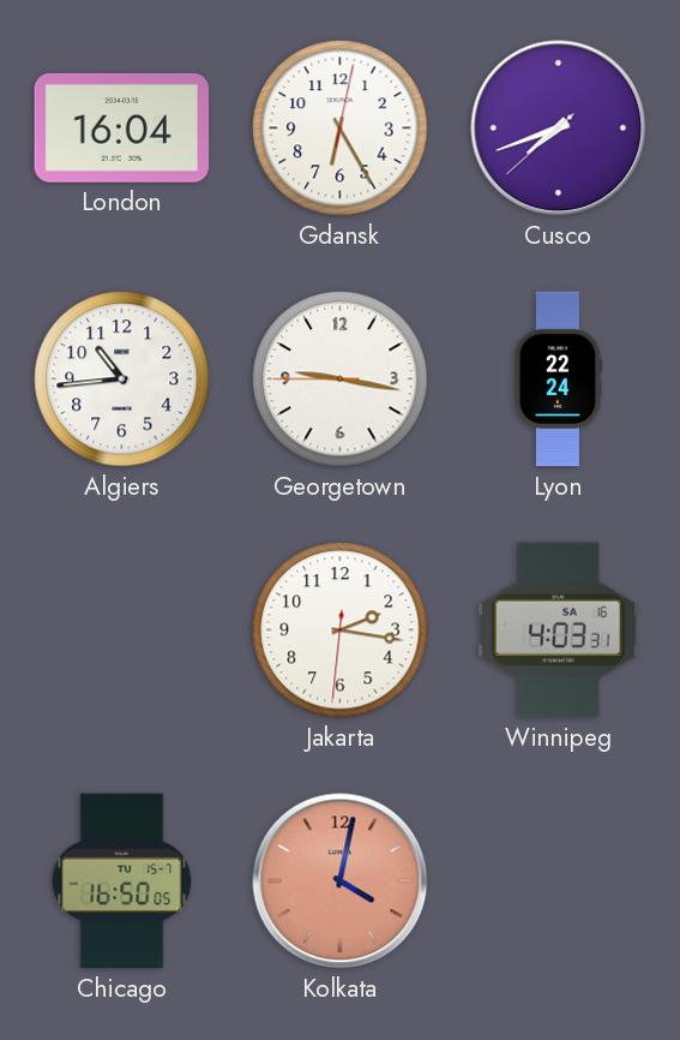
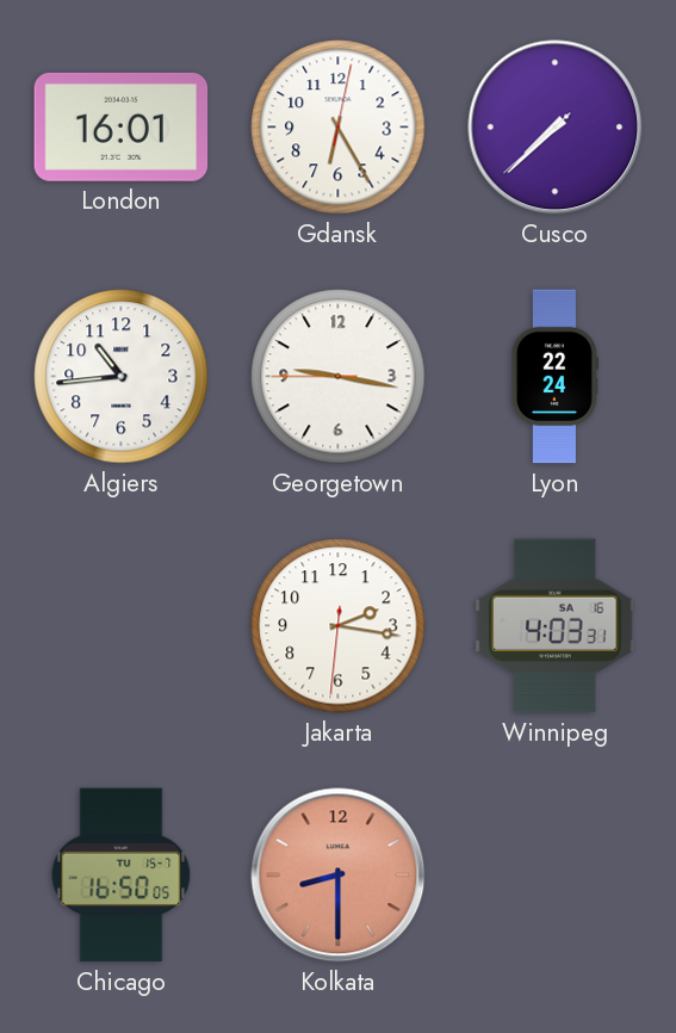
London: 16:04 -> 16:01 (122, 126)
Cusco: 7:41 -> 7:37 (556, 128)
Kolkata: 4:02 -> 8:30 (339, 876)
